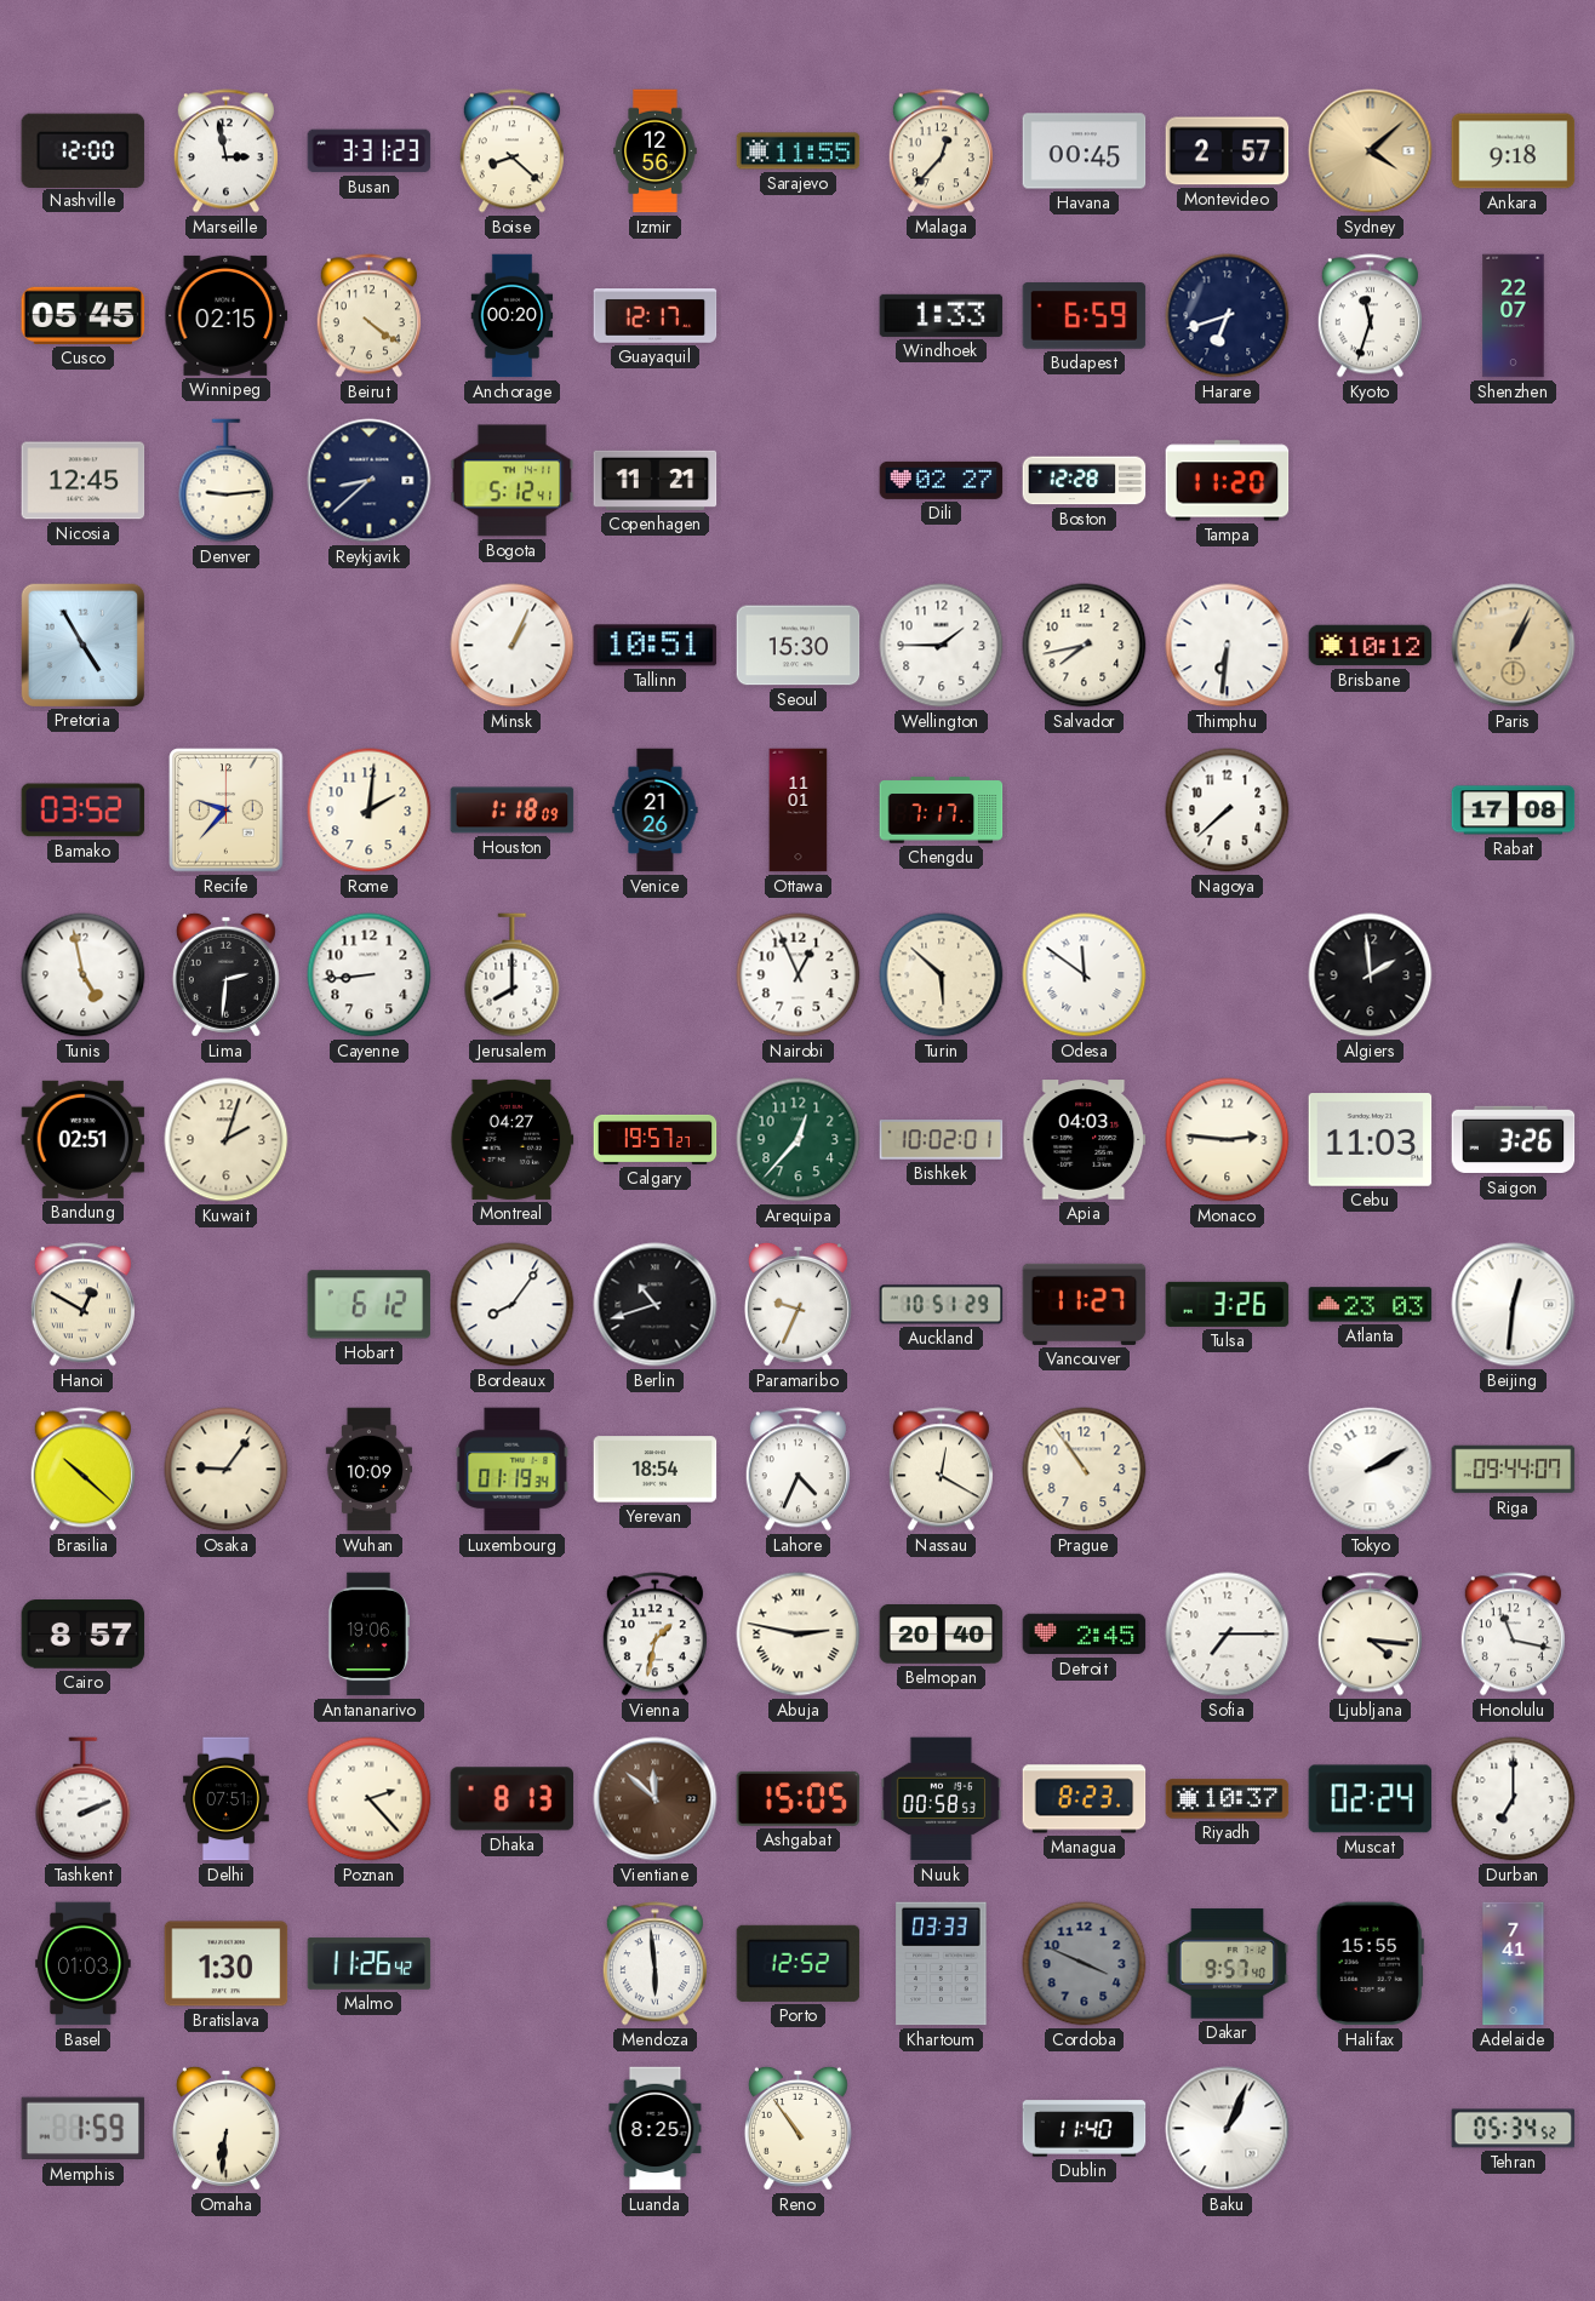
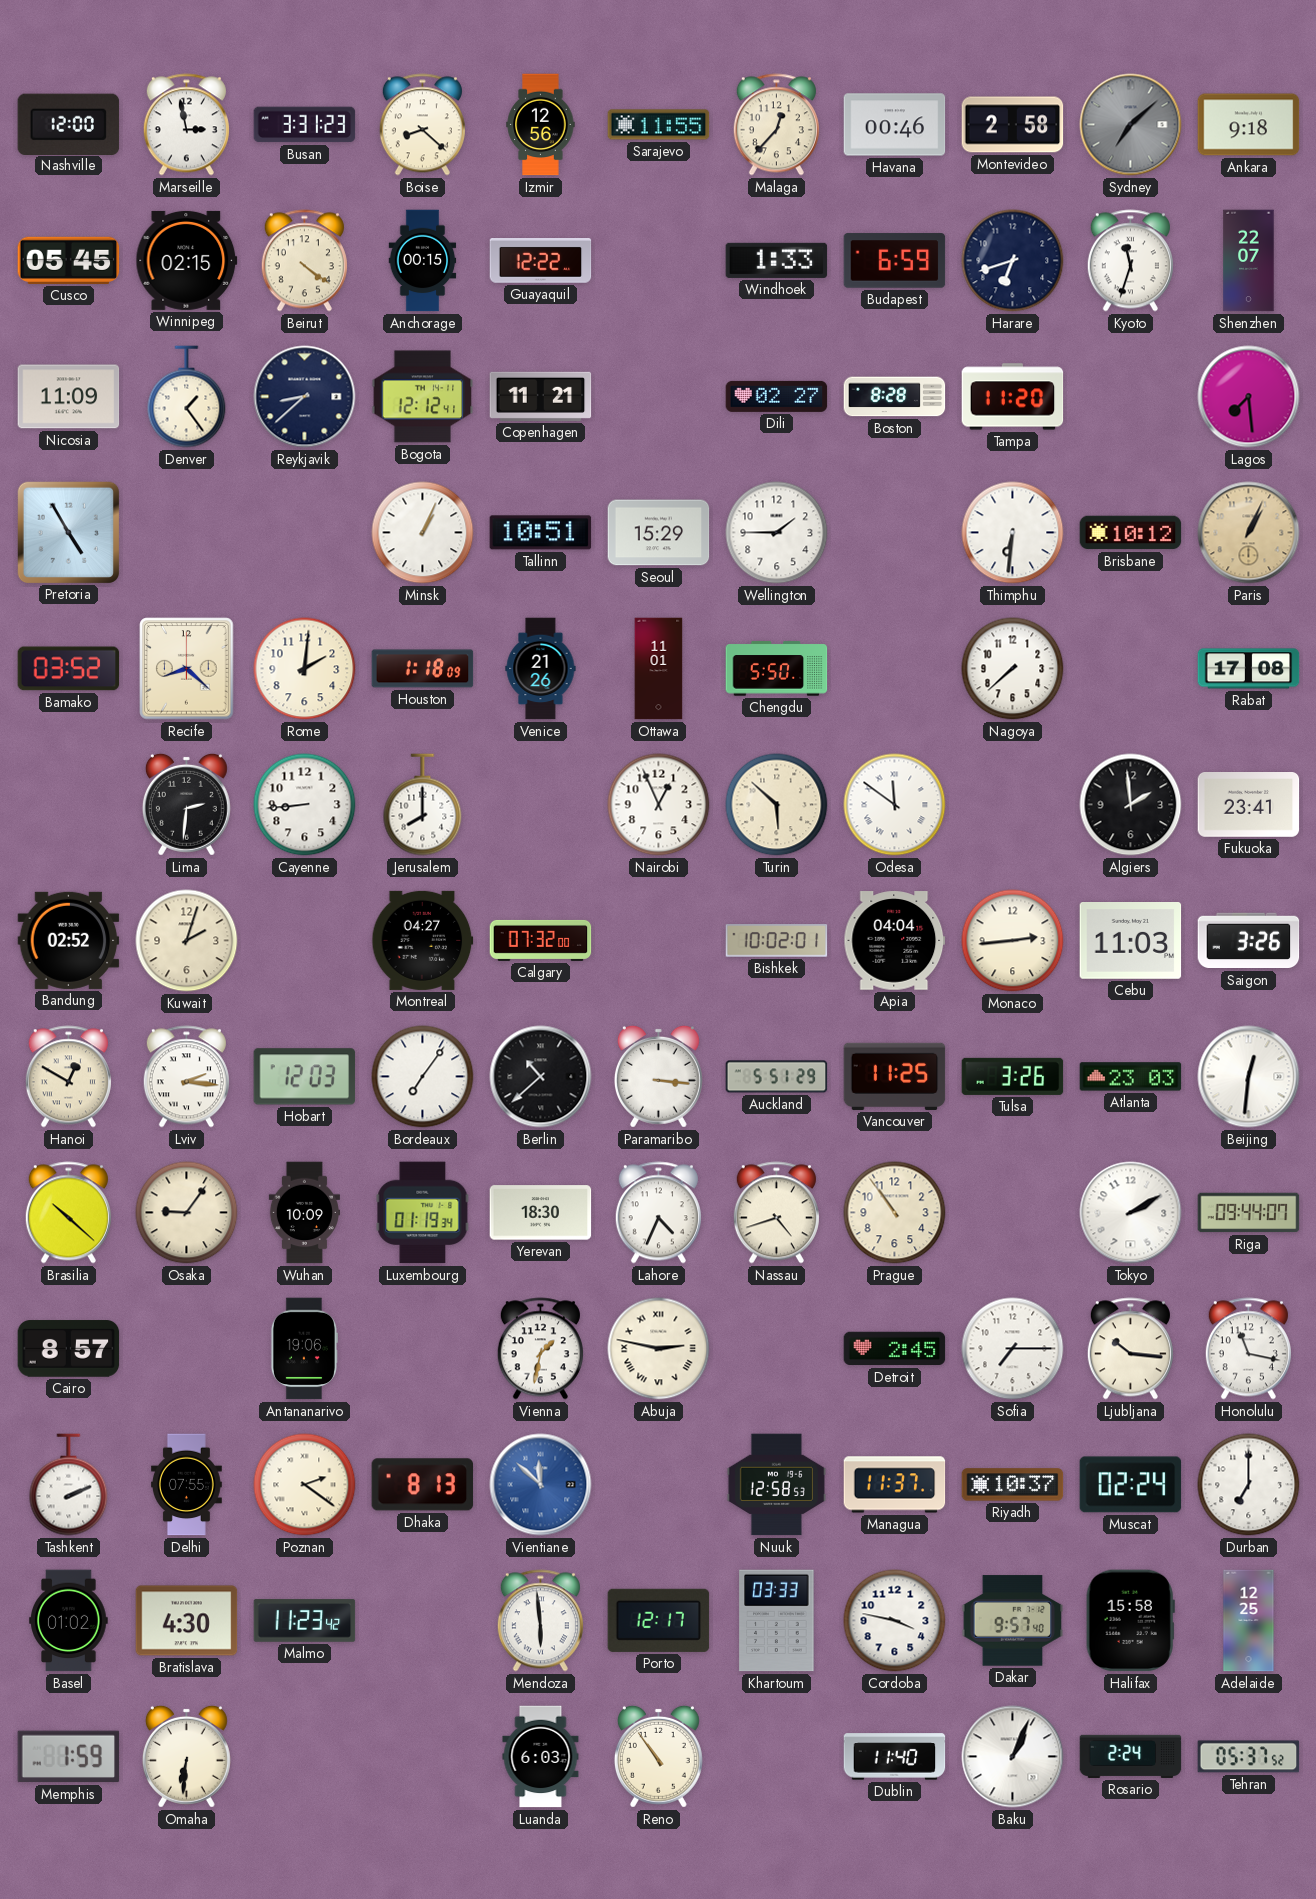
Havana: 00:45 -> 00:46 (895, 125)
Montevideo: 2:57 -> 2:58 (1013, 125)
Sydney: 4:08 -> 7:08 (1131, 125)
Sydney dial: champagne -> grey (1131, 125)
Anchorage: 00:20 -> 00:15 (423, 261)
Guayaquil: 12:17 -> 12:22 (541, 261)
Nicosia: 12:45 -> 11:09 (69, 397)
Denver: 9:14 -> 1:24 (187, 397)
Bogota: 5:12 -> 12:12 (423, 397)
Boston: 12:28 -> 8:28 (895, 397)
Lagos: none -> 7:29 (1249, 397)
Seoul: 15:30 -> 15:29 (659, 533)
Salvador: 7:43 -> none (1085, 646)
Recife: 9:37 -> 8:22 (187, 669)
Chengdu: 7:17 -> 5:50 (777, 669)
Tunis: 4:58 -> none (84, 975)
Fukuoka: none -> 23:41 (1249, 805)
Bandung: 02:51 -> 02:52 (69, 940)
Calgary: 19:57 -> 07:32 (541, 940)
Arequipa: 12:37 -> none (799, 1140)
Apia: 04:03 -> 04:04 (895, 941)
Monaco: 2:46 -> 2:44 (1013, 941)
Lviv: none -> 2:16 (186, 1077)
Hobart: 6:12 -> 12:03 (305, 1077)
Bordeaux: 8:06 -> 7:06 (423, 1077)
Berlin: 10:42 -> 10:38 (541, 1077)
Paramaribo: 9:34 -> 3:16 (658, 1076)
Auckland: 10:51 -> 5:51 (777, 1077)
Vancouver: 11:27 -> 11:25 (895, 1076)
Yerevan: 18:54 -> 18:30 (541, 1213)
Nassau: 12:20 -> 4:42 (776, 1213)
Belmopan: 20:40 -> none (942, 1635)
Ljubljana: 4:16 -> 10:16 (1130, 1349)
Delhi: 07:51 -> 07:55 (186, 1485)
Poznan: 2:23 -> 2:21 (305, 1485)
Vientiane dial: brown -> blue (541, 1485)
Ashgabat: 15:05 -> none (799, 1798)
Nuuk: 00:58 -> 12:58 (776, 1485)
Managua: 8:23 -> 11:37 (895, 1485)
Basel: 01:03 -> 01:02 (69, 1621)
Bratislava: 1:30 -> 4:30 (187, 1621)
Malmo: 11:26 -> 11:23 (305, 1621)
Porto: 12:52 -> 12:17 (659, 1620)
Cordoba: 3:49 -> 3:47 (895, 1621)
Cordoba dial: grey -> white (895, 1621)
Halifax: 15:55 -> 15:58 (1130, 1621)
Adelaide: 7:41 -> 12:25 (1249, 1621)
Luanda: 8:25 -> 6:03 (541, 1757)
Rosario: none -> 2:24 (1131, 1756)
Tehran: 05:34 -> 05:37 (1249, 1757)
